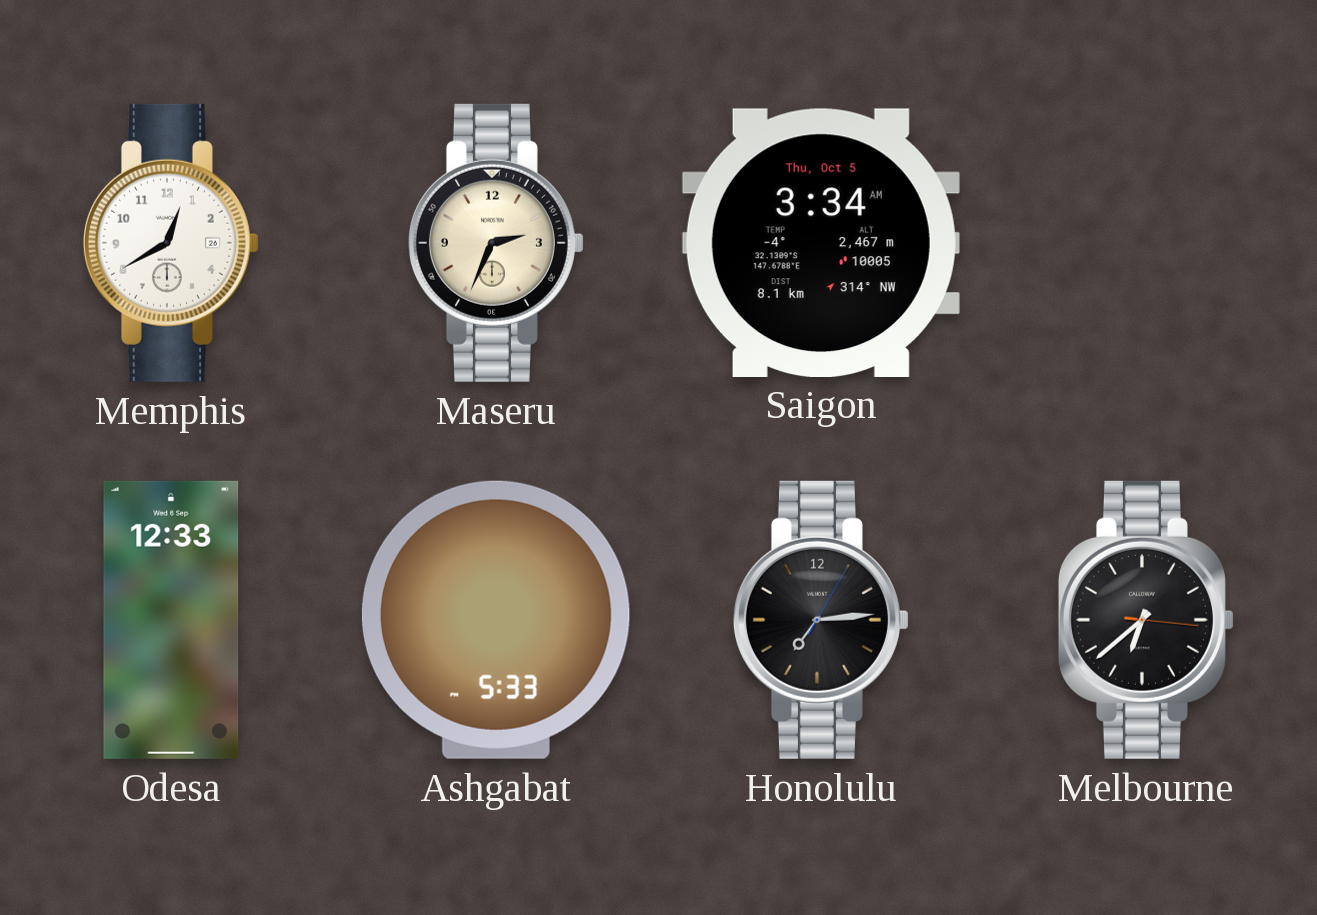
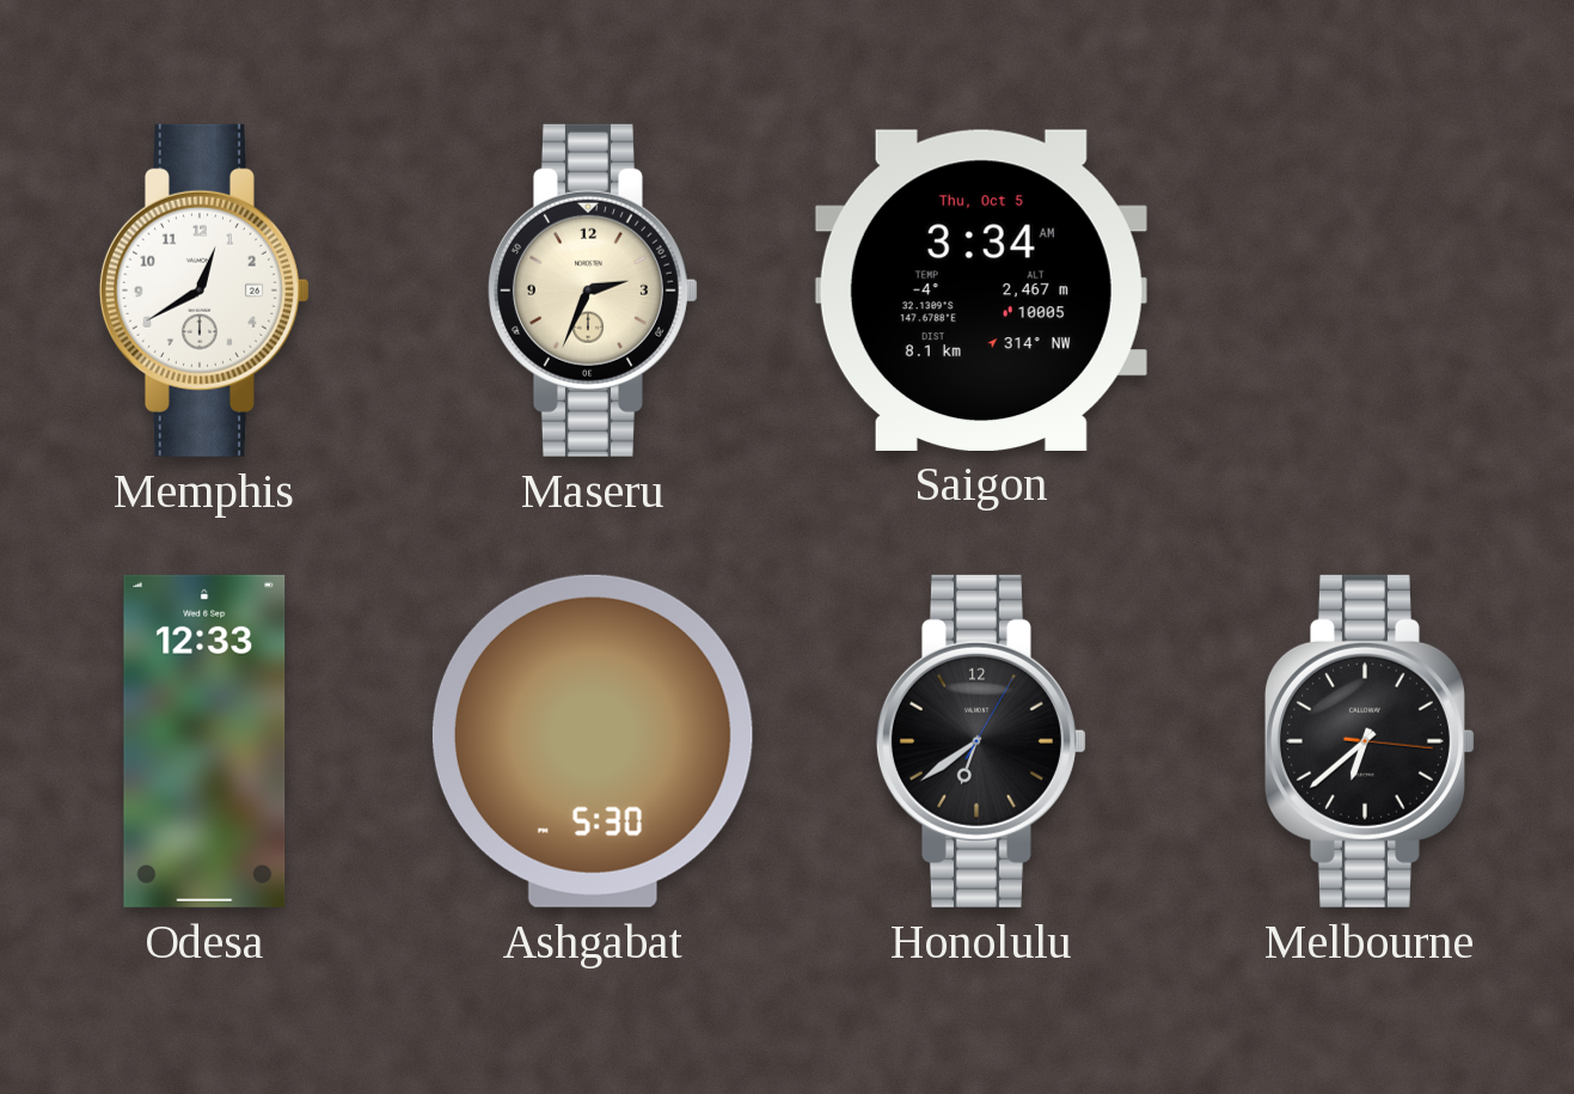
Ashgabat: 5:33 -> 5:30 (593, 741)
Honolulu: 7:14 -> 6:39 (981, 741)
